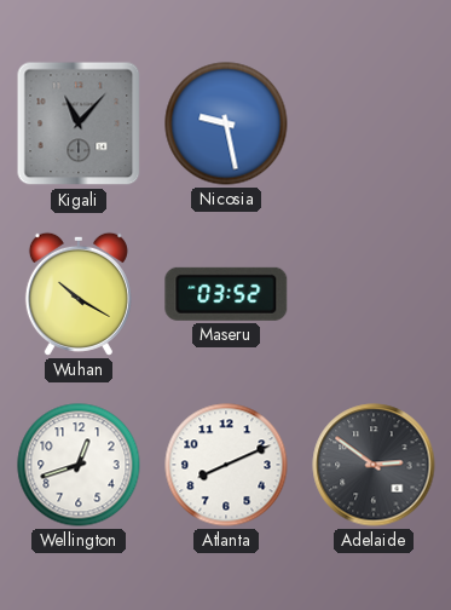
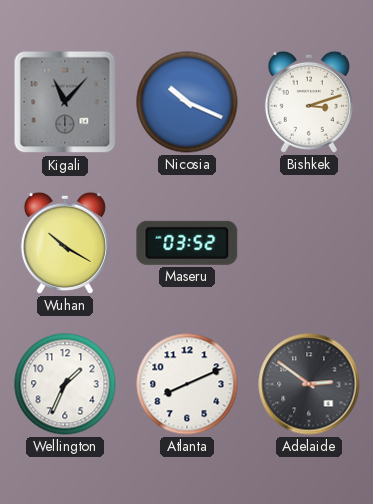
Nicosia: 9:28 -> 10:19 (187, 102)
Bishkek: none -> 3:12 (309, 102)
Wellington: 12:42 -> 1:34 (65, 384)
